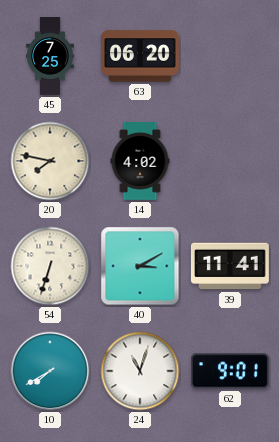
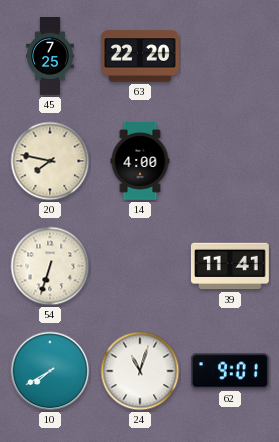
63: 06:20 -> 22:20 (141, 56)
14: 4:02 -> 4:00 (140, 162)
40: 3:10 -> none (140, 266)
